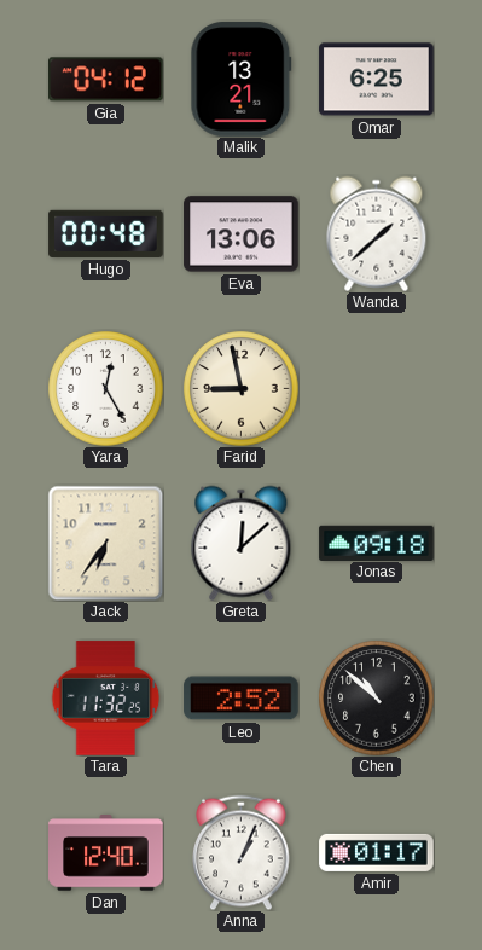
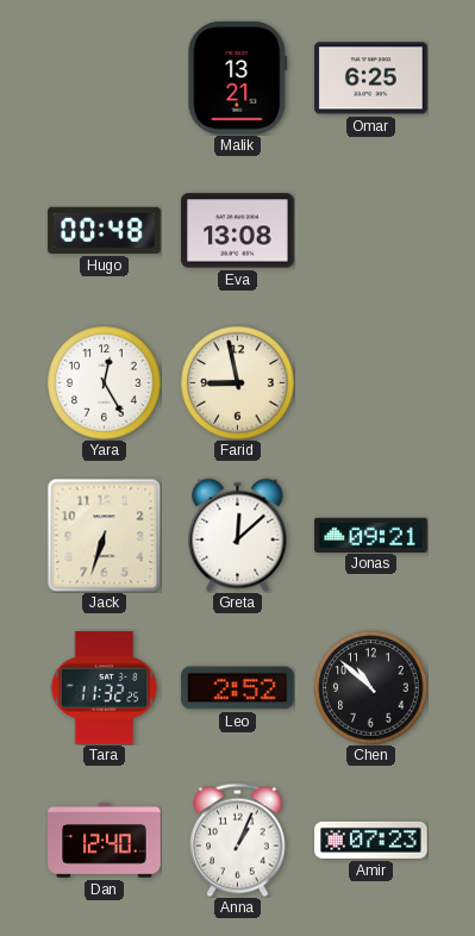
Gia: 04:12 -> none (106, 80)
Eva: 13:06 -> 13:08 (238, 231)
Wanda: 1:38 -> none (377, 233)
Jack: 6:36 -> 6:33 (104, 535)
Jonas: 09:18 -> 09:21 (371, 535)
Amir: 01:17 -> 07:23 (371, 840)
